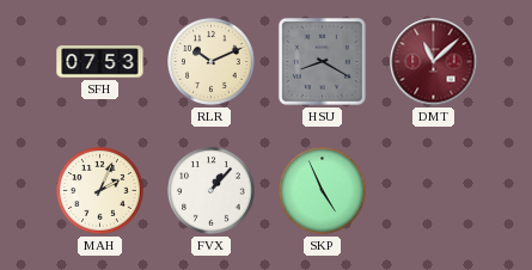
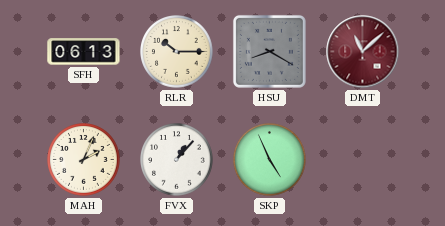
SFH: 07:53 -> 06:13 (84, 52)
RLR: 10:11 -> 10:15 (177, 52)
